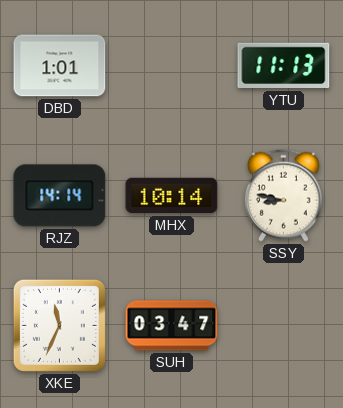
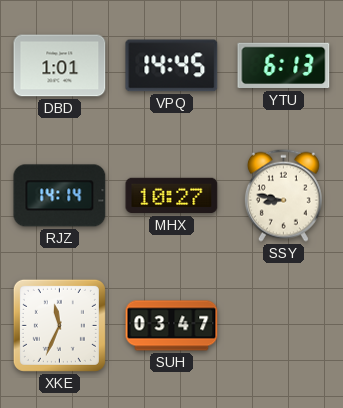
VPQ: none -> 14:45 (172, 66)
YTU: 11:13 -> 6:13 (284, 66)
MHX: 10:14 -> 10:27 (172, 196)
